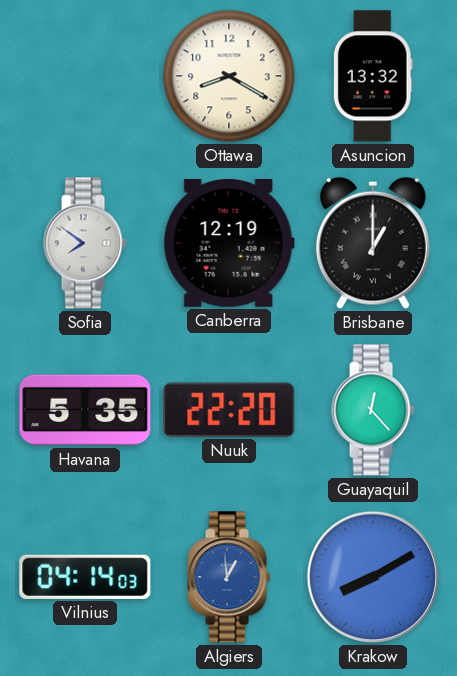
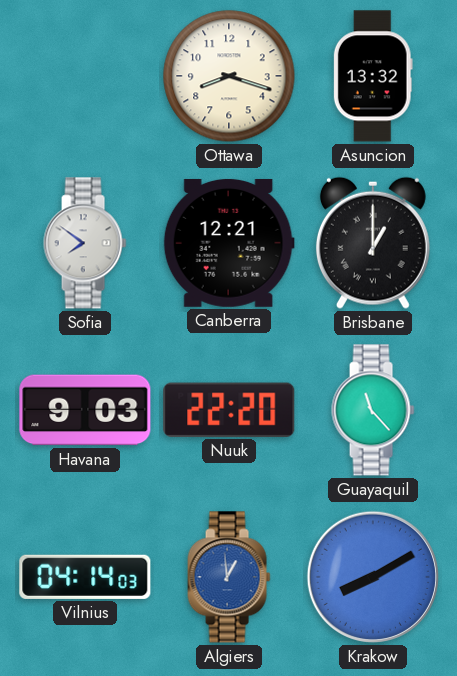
Ottawa: 8:20 -> 8:18 (229, 76)
Canberra: 12:19 -> 12:21 (229, 243)
Havana: 5:35 -> 9:03 (85, 410)
Guayaquil: 12:23 -> 11:23 (373, 410)
